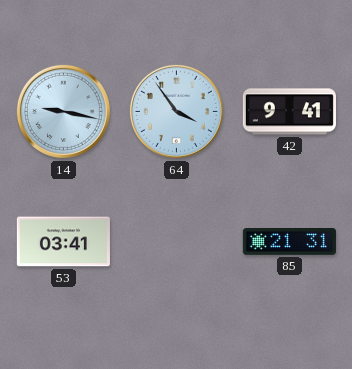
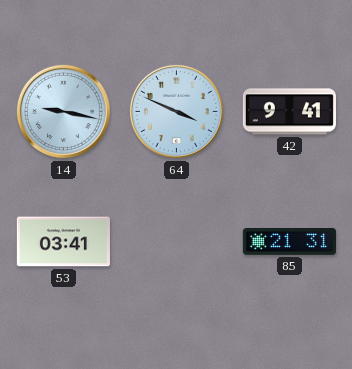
64: 3:54 -> 3:49 (176, 111)
